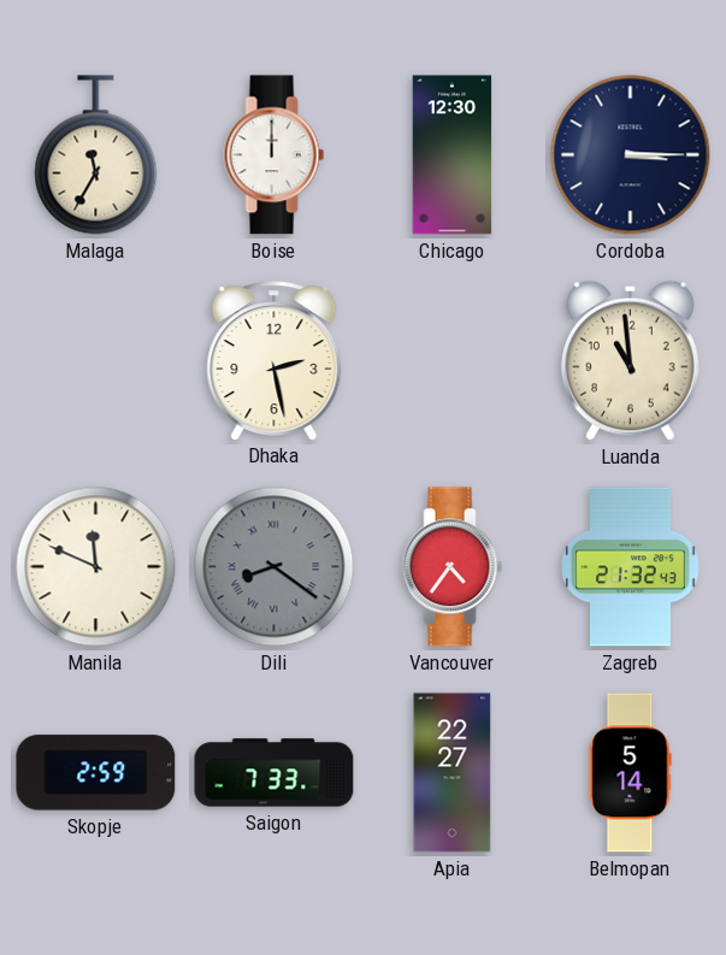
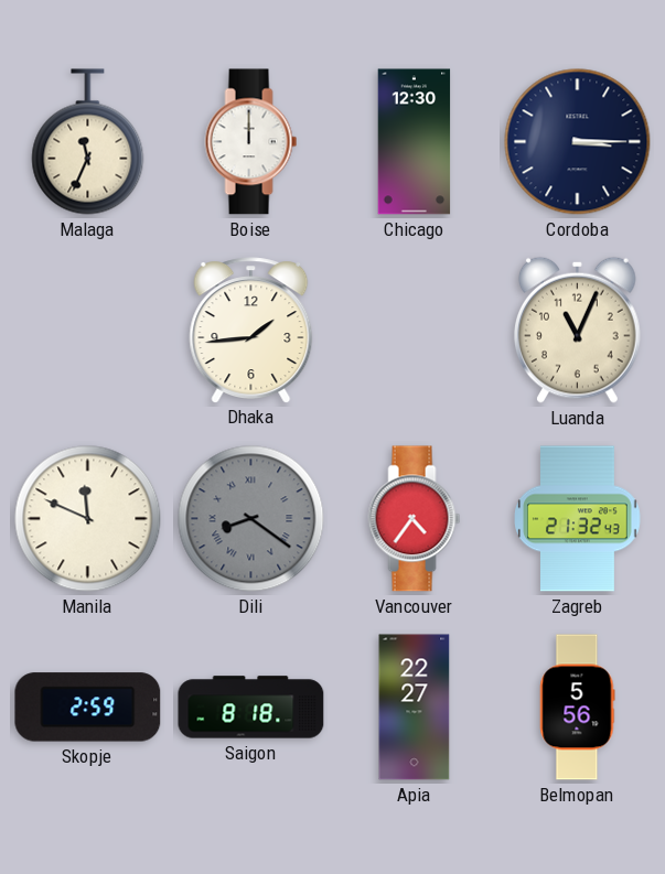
Malaga: 11:35 -> 11:34 (88, 142)
Dhaka: 2:28 -> 1:44 (251, 330)
Luanda: 10:59 -> 11:04 (577, 330)
Saigon: 7:33 -> 8:18 (251, 708)
Belmopan: 5:14 -> 5:56 (577, 708)
